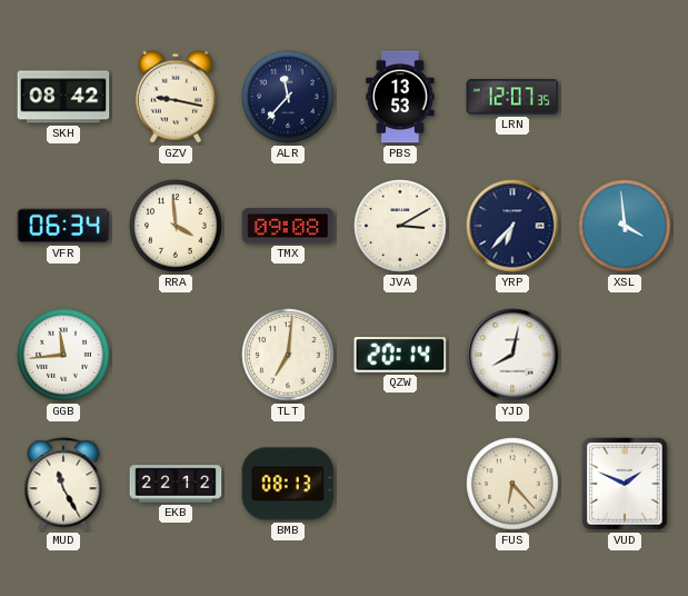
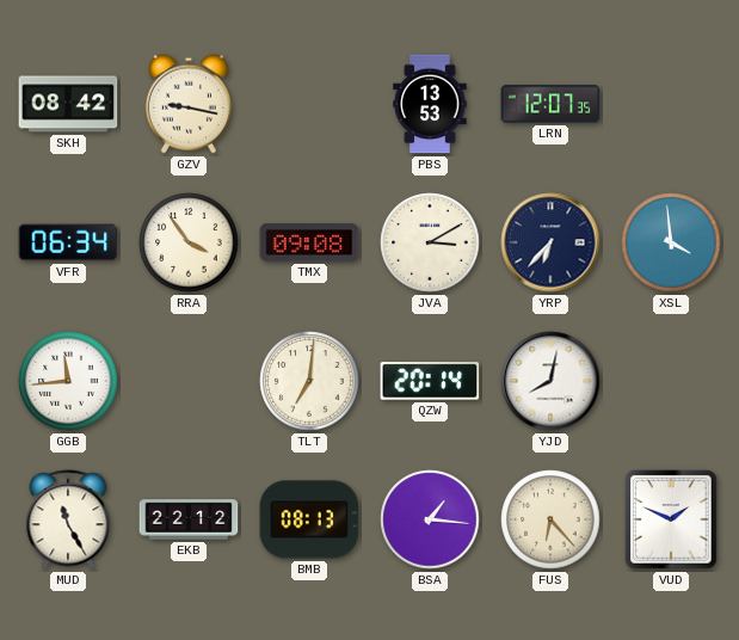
ALR: 11:37 -> none (288, 97)
RRA: 3:59 -> 3:54 (189, 242)
BSA: none -> 1:16 (430, 519)
